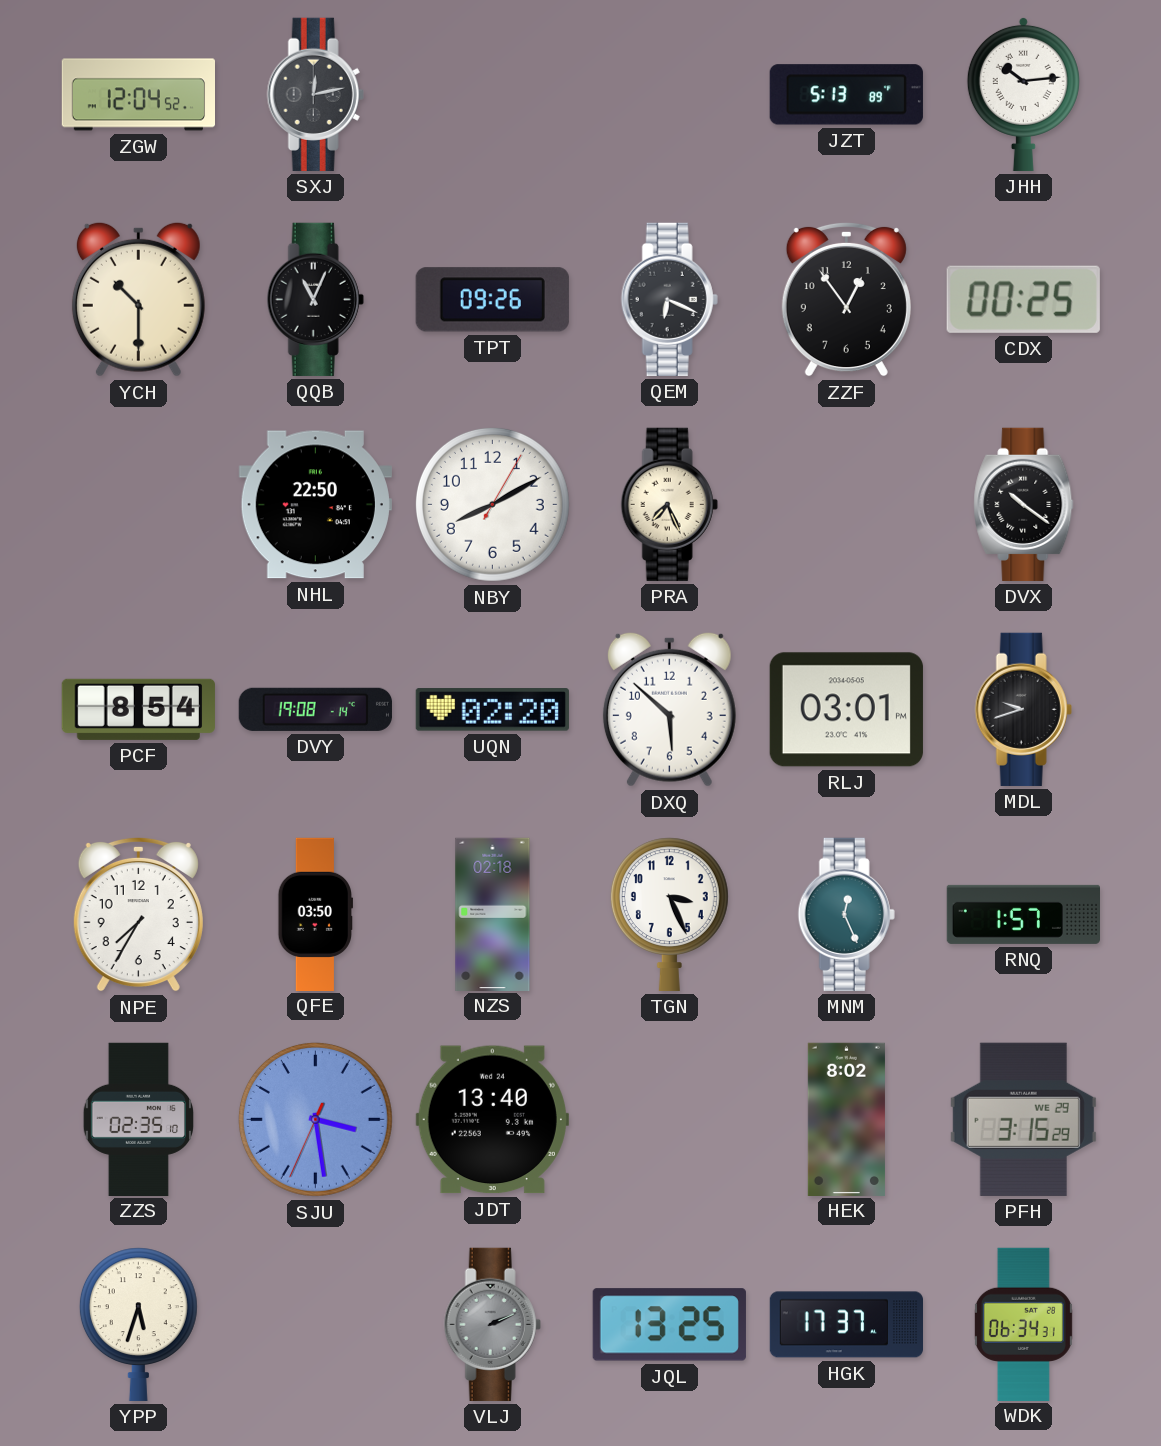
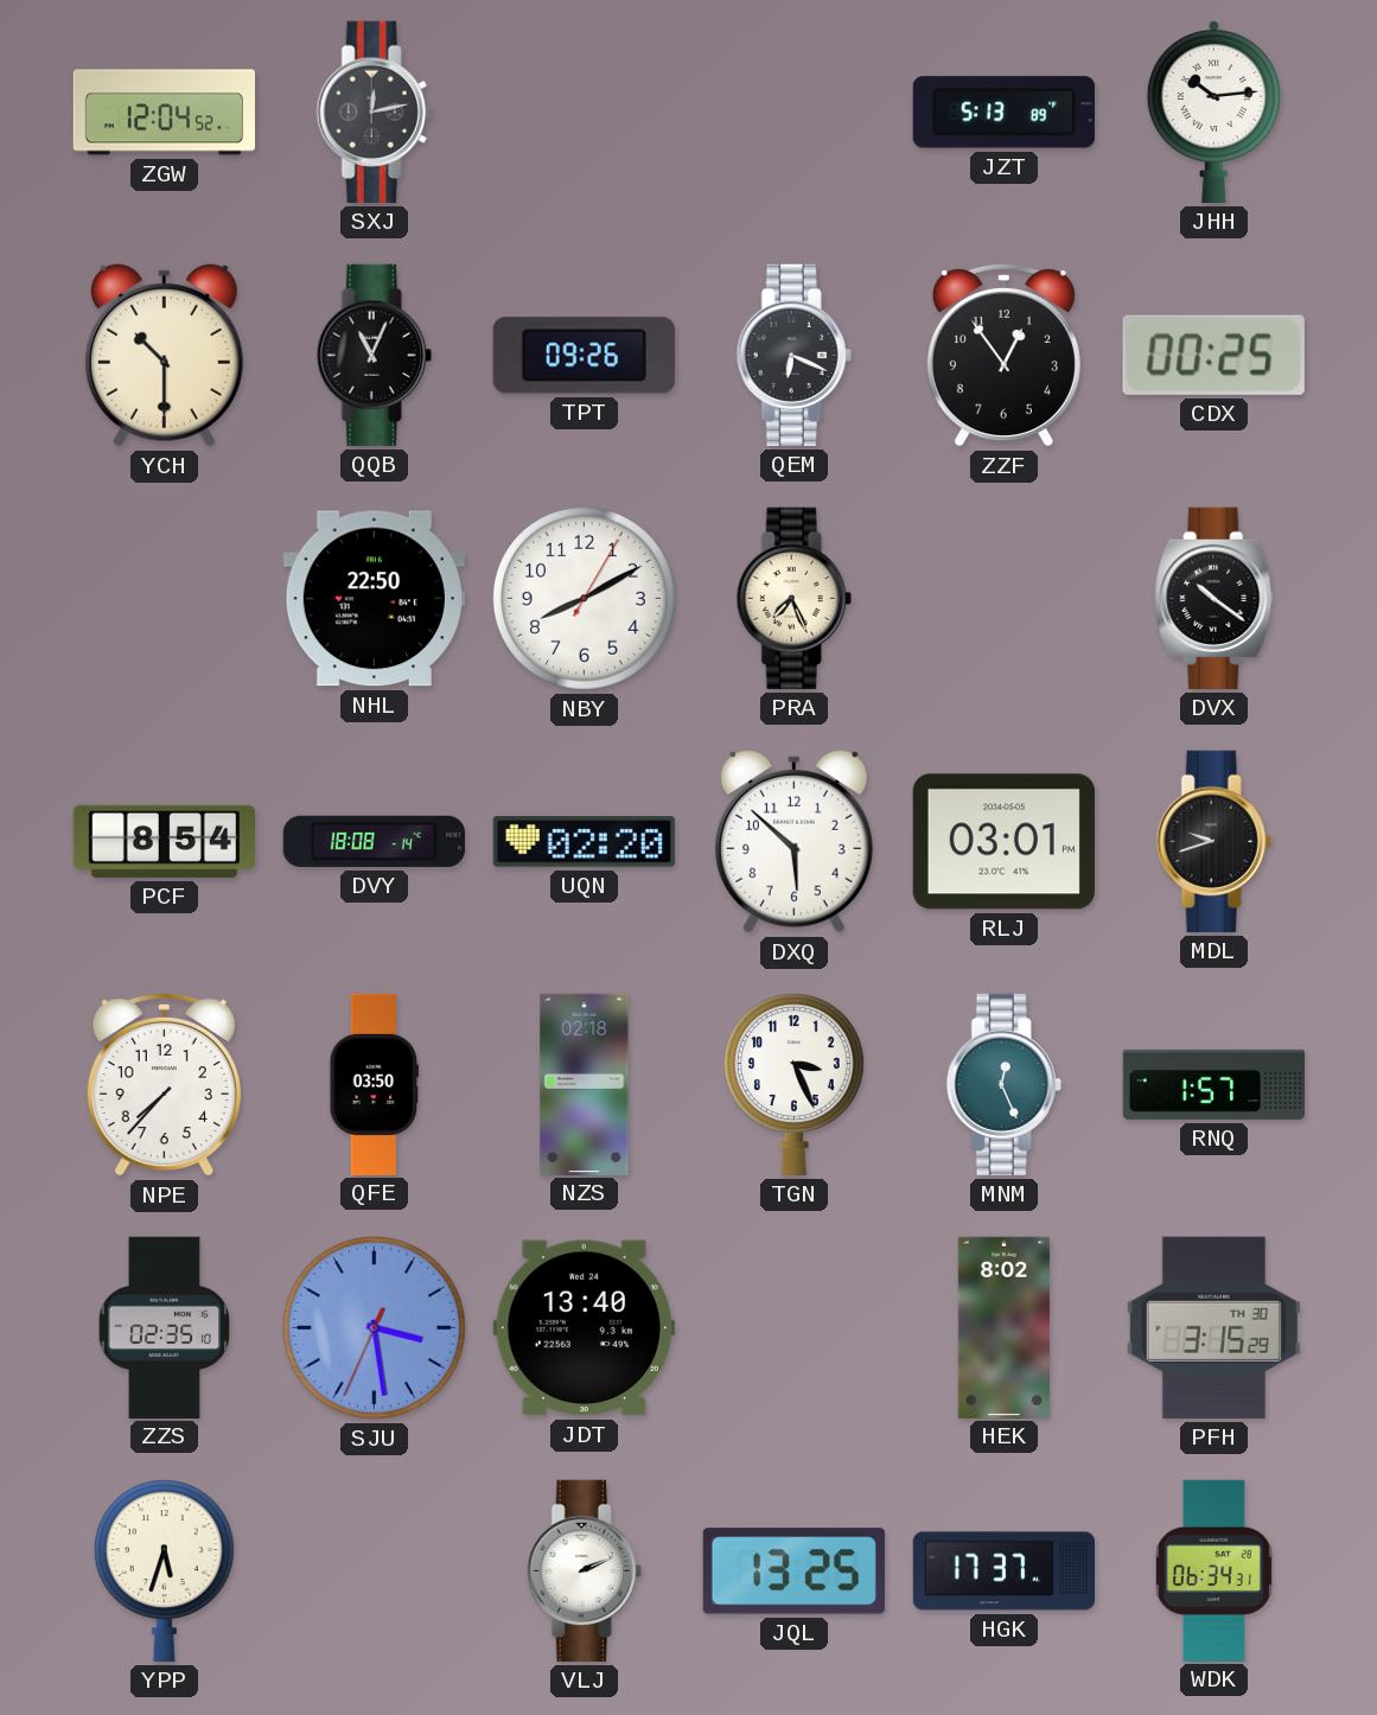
DVY: 19:08 -> 18:08 (374, 841)
NPE: 7:35 -> 7:37 (164, 1084)
PFH date: WE 29 -> TH 30 (1213, 1327)
VLJ dial: grey -> white (584, 1570)
